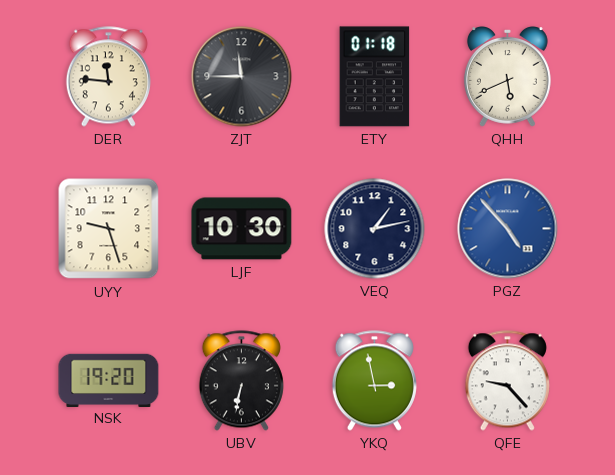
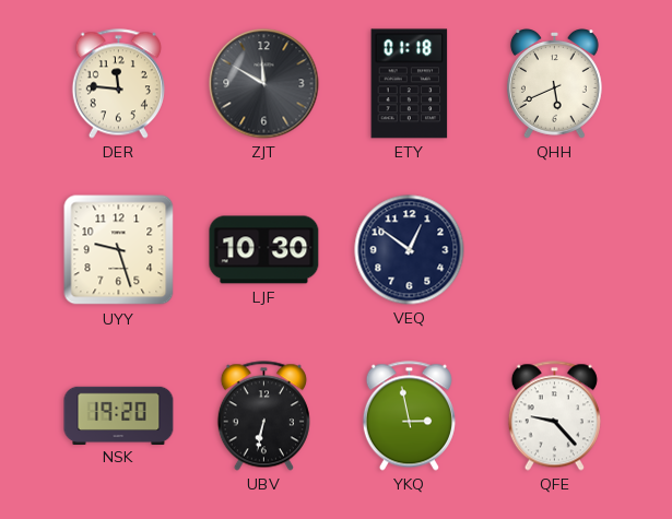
ZJT: 11:45 -> 11:50 (264, 84)
VEQ: 1:13 -> 12:51 (410, 250)
PGZ: 4:53 -> none (508, 229)
